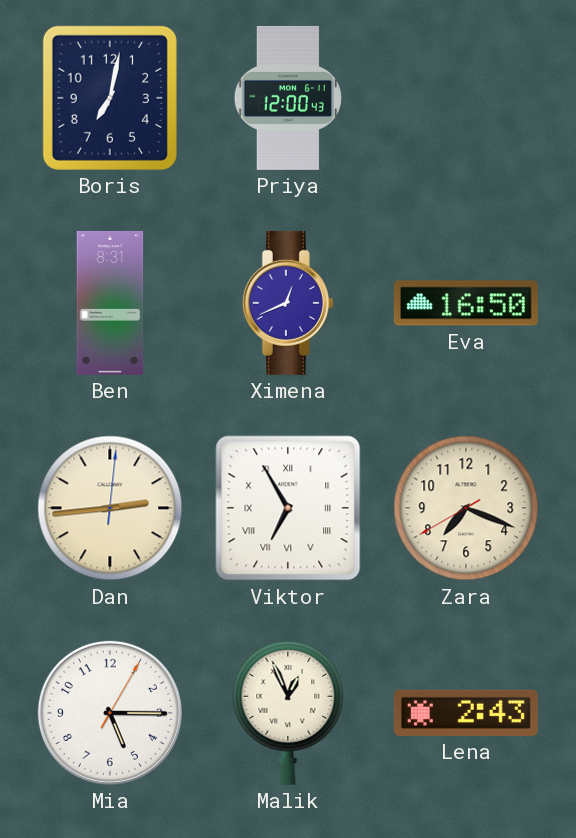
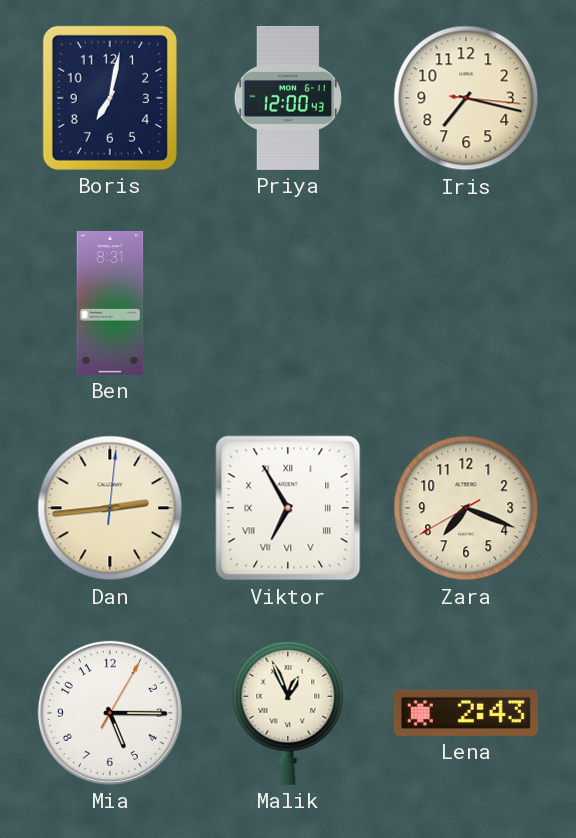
Iris: none -> 7:17 (466, 98)
Ximena: 12:41 -> none (288, 303)
Eva: 16:50 -> none (466, 303)
